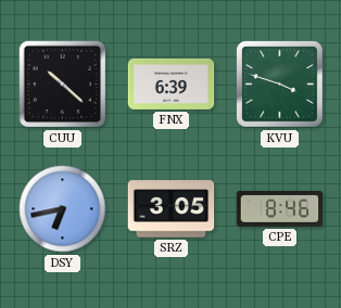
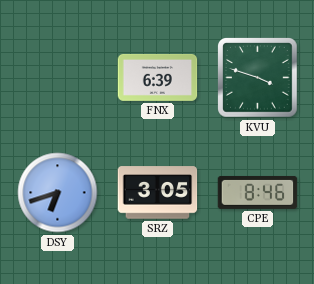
CUU: 10:22 -> none (63, 85)
DSY: 6:43 -> 6:42 (58, 193)
